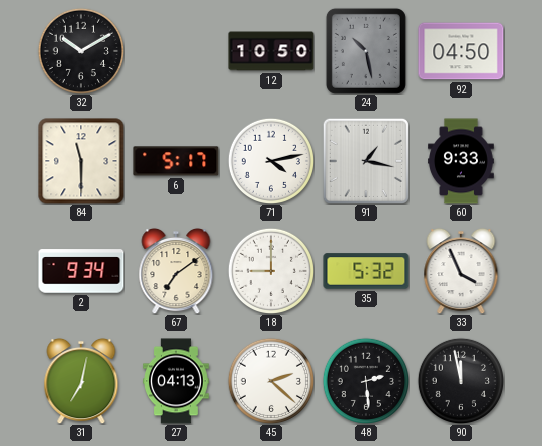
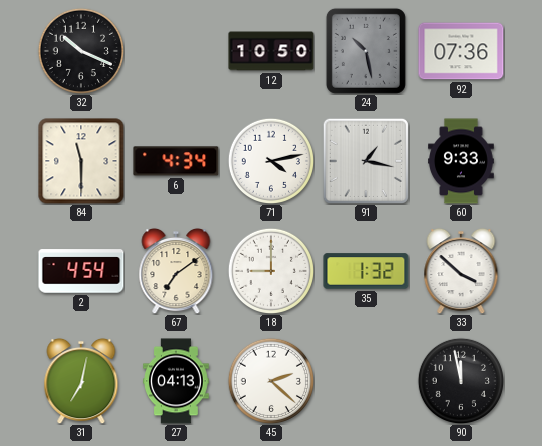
32: 10:10 -> 10:19 (80, 50)
92: 04:50 -> 07:36 (461, 51)
6: 5:17 -> 4:34 (176, 161)
2: 9:34 -> 4:54 (81, 271)
35: 5:32 -> 1:32 (366, 271)
33: 3:56 -> 3:52 (461, 271)
48: 2:29 -> none (365, 380)
